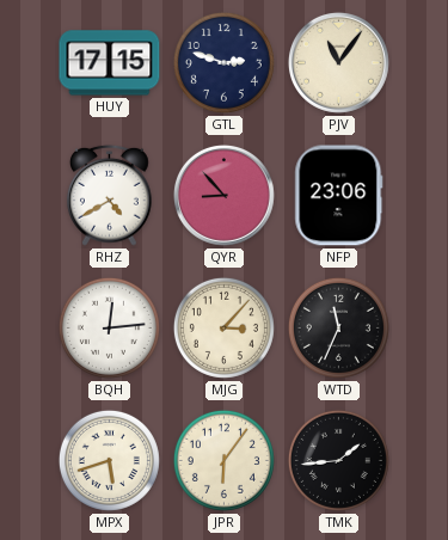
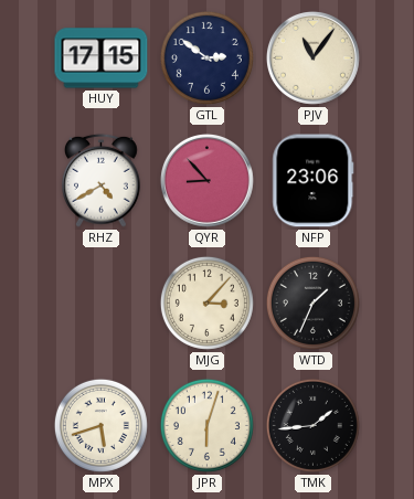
GTL: 2:48 -> 2:51 (206, 57)
BQH: 12:14 -> none (109, 327)
WTD: 11:34 -> 1:34 (312, 302)
JPR: 6:06 -> 6:03 (206, 425)
